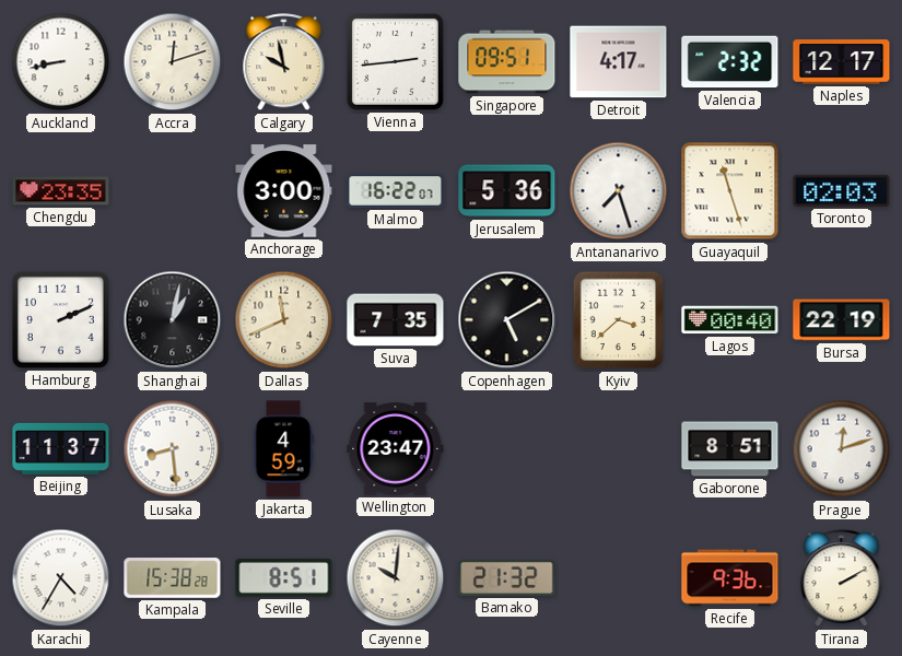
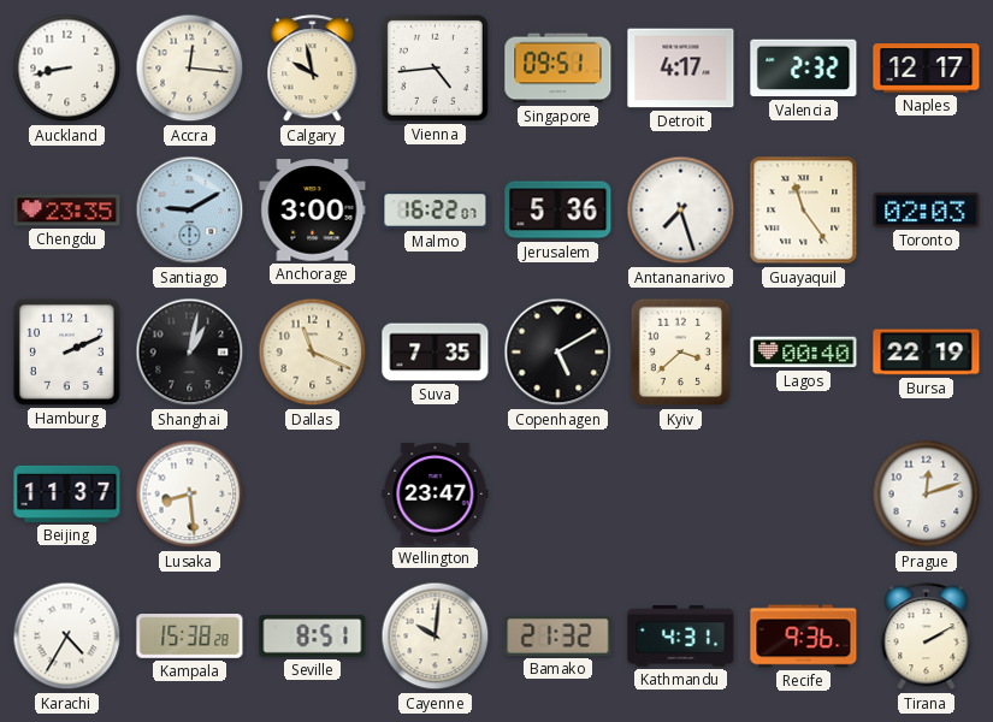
Accra: 12:12 -> 12:16 (190, 69)
Vienna: 2:44 -> 4:44 (435, 67)
Santiago: none -> 9:10 (190, 211)
Guayaquil: 11:27 -> 11:24 (804, 211)
Dallas: 11:41 -> 11:19 (313, 353)
Jakarta: 4:59 -> none (283, 449)
Gaborone: 8:51 -> none (730, 449)
Kathmandu: none -> 4:31 (681, 637)
